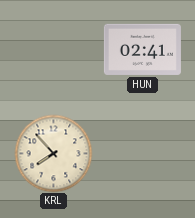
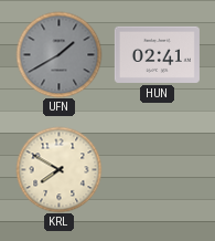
UFN: none -> 1:40 (58, 54)
KRL: 7:53 -> 7:50 (58, 169)
